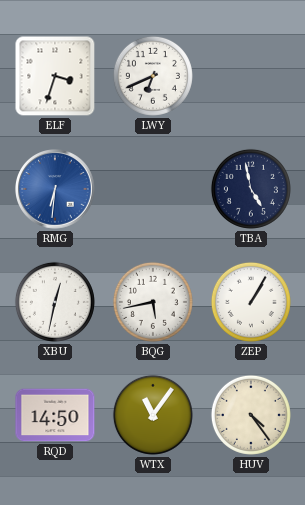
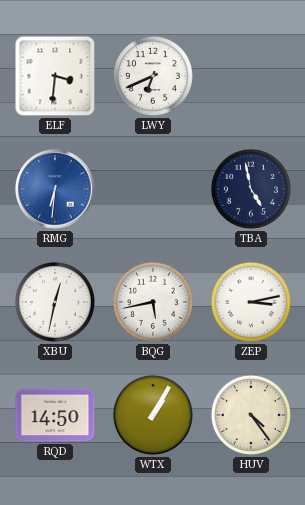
ELF: 3:33 -> 3:31 (55, 76)
ZEP: 1:05 -> 3:13 (251, 302)
WTX: 11:06 -> 1:05 (153, 415)
